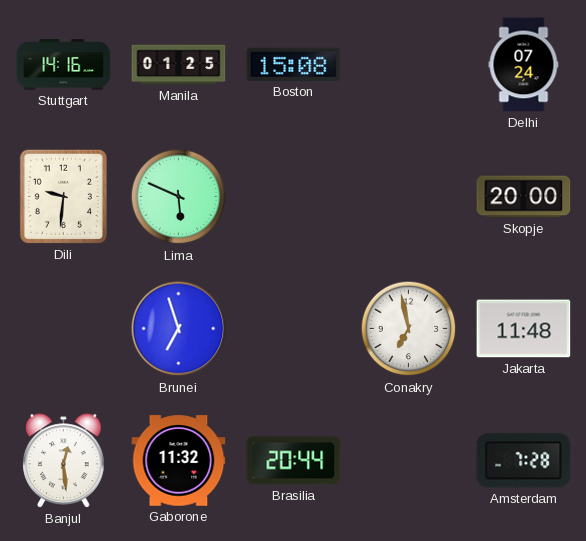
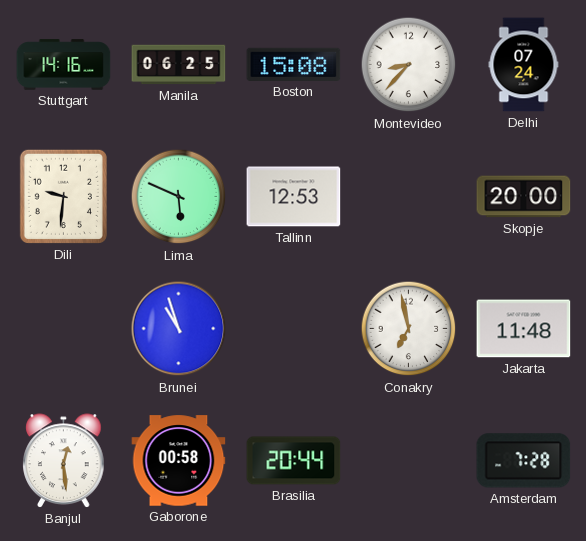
Manila: 01:25 -> 06:25 (179, 65)
Montevideo: none -> 8:37 (409, 65)
Tallinn: none -> 12:53 (294, 197)
Brunei: 6:57 -> 10:57 (179, 329)
Gaborone: 11:32 -> 00:58 (179, 461)
